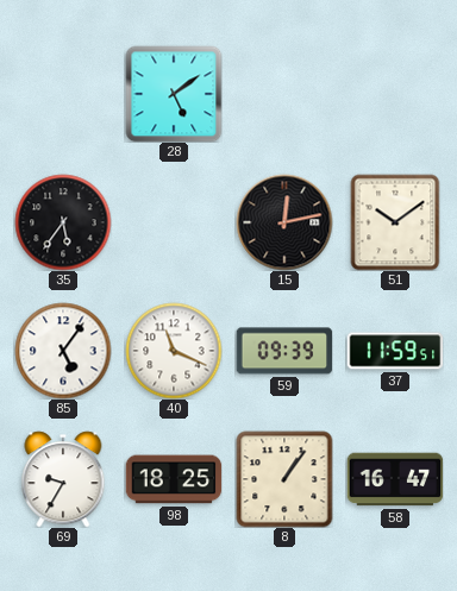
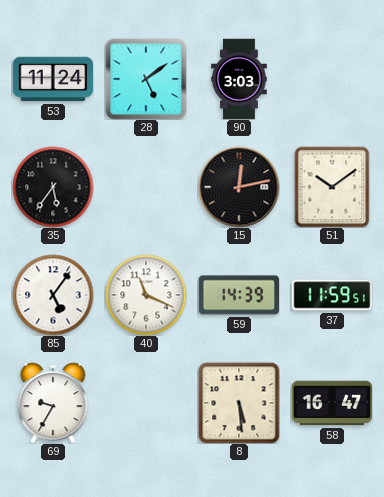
53: none -> 11:24 (53, 79)
90: none -> 3:03 (239, 79)
59: 09:39 -> 14:39 (239, 295)
98: 18:25 -> none (174, 479)
8: 1:06 -> 5:29 (239, 403)
